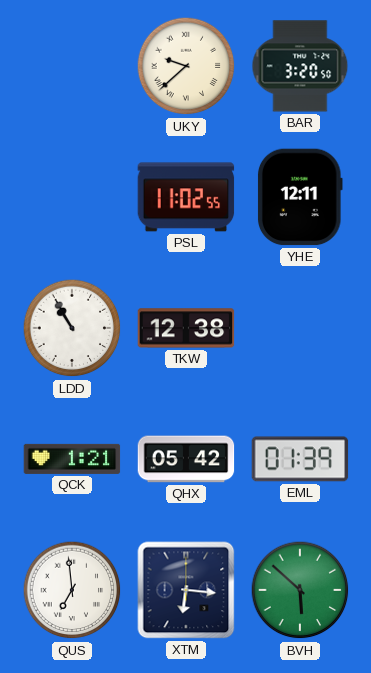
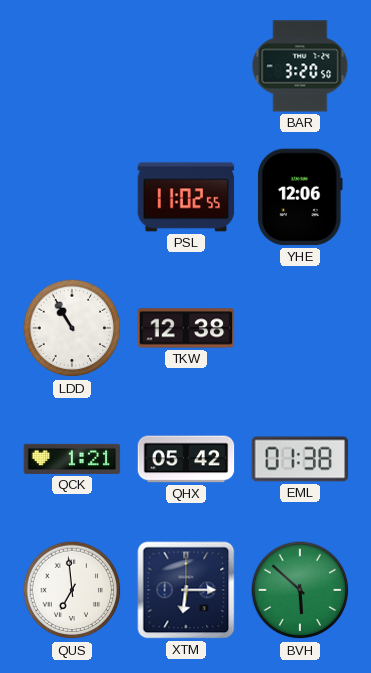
UKY: 9:38 -> none (186, 66)
YHE: 12:11 -> 12:06 (300, 197)
EML: 01:39 -> 01:38 (300, 459)
XTM: 6:16 -> 6:15 (186, 590)
